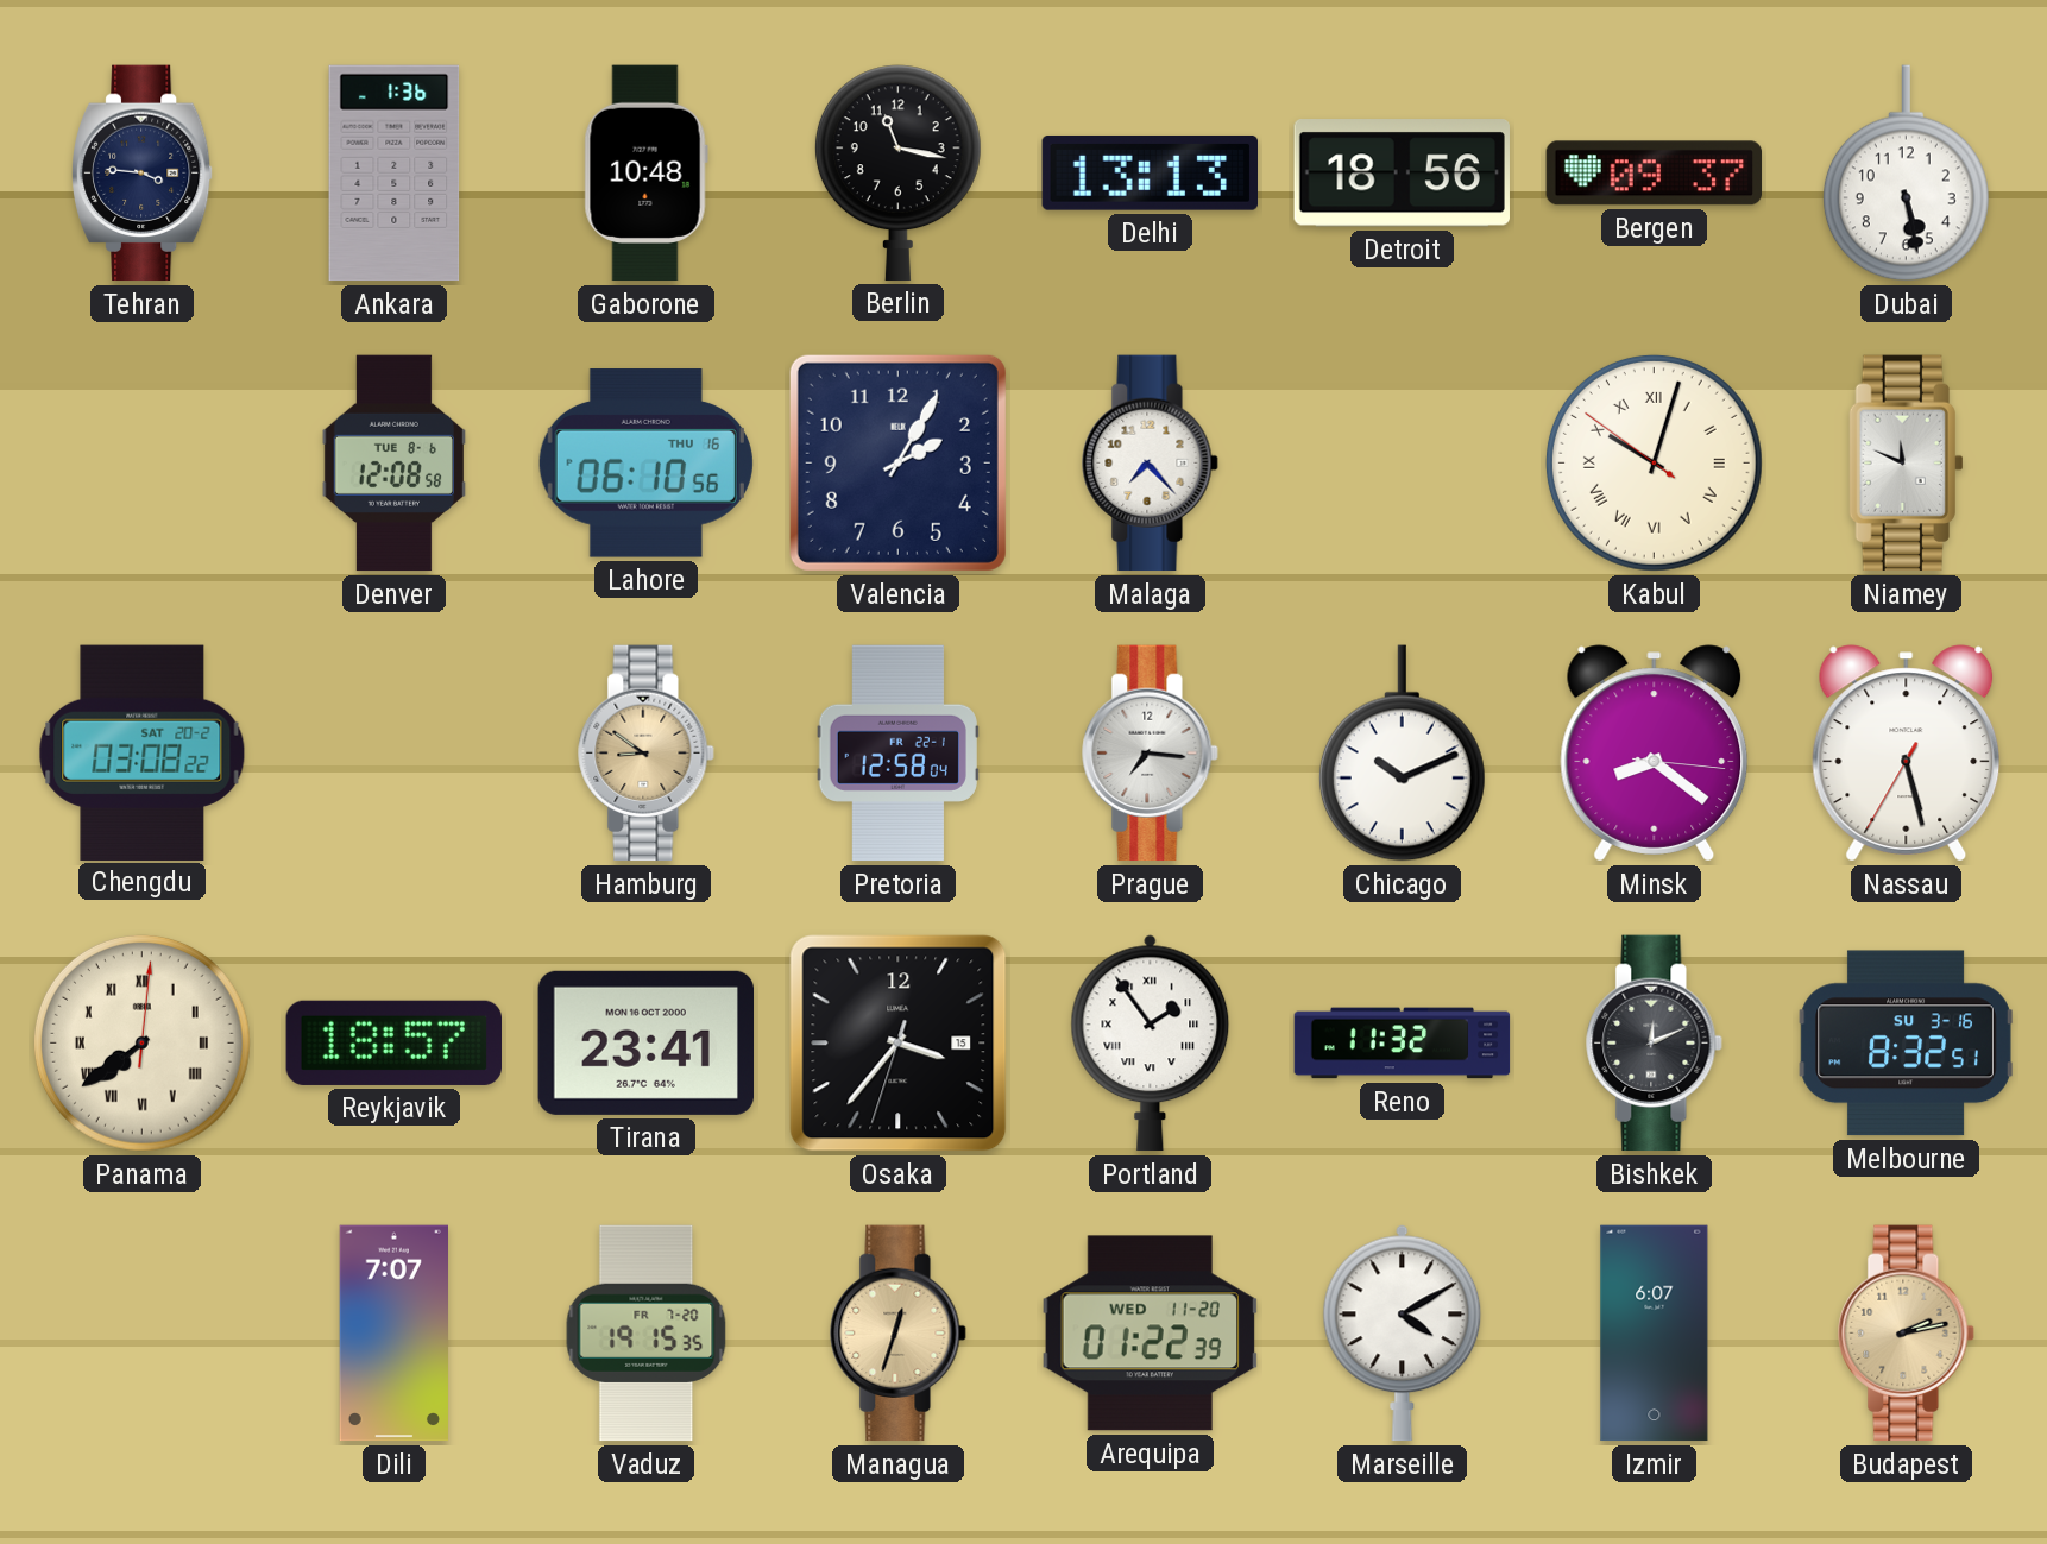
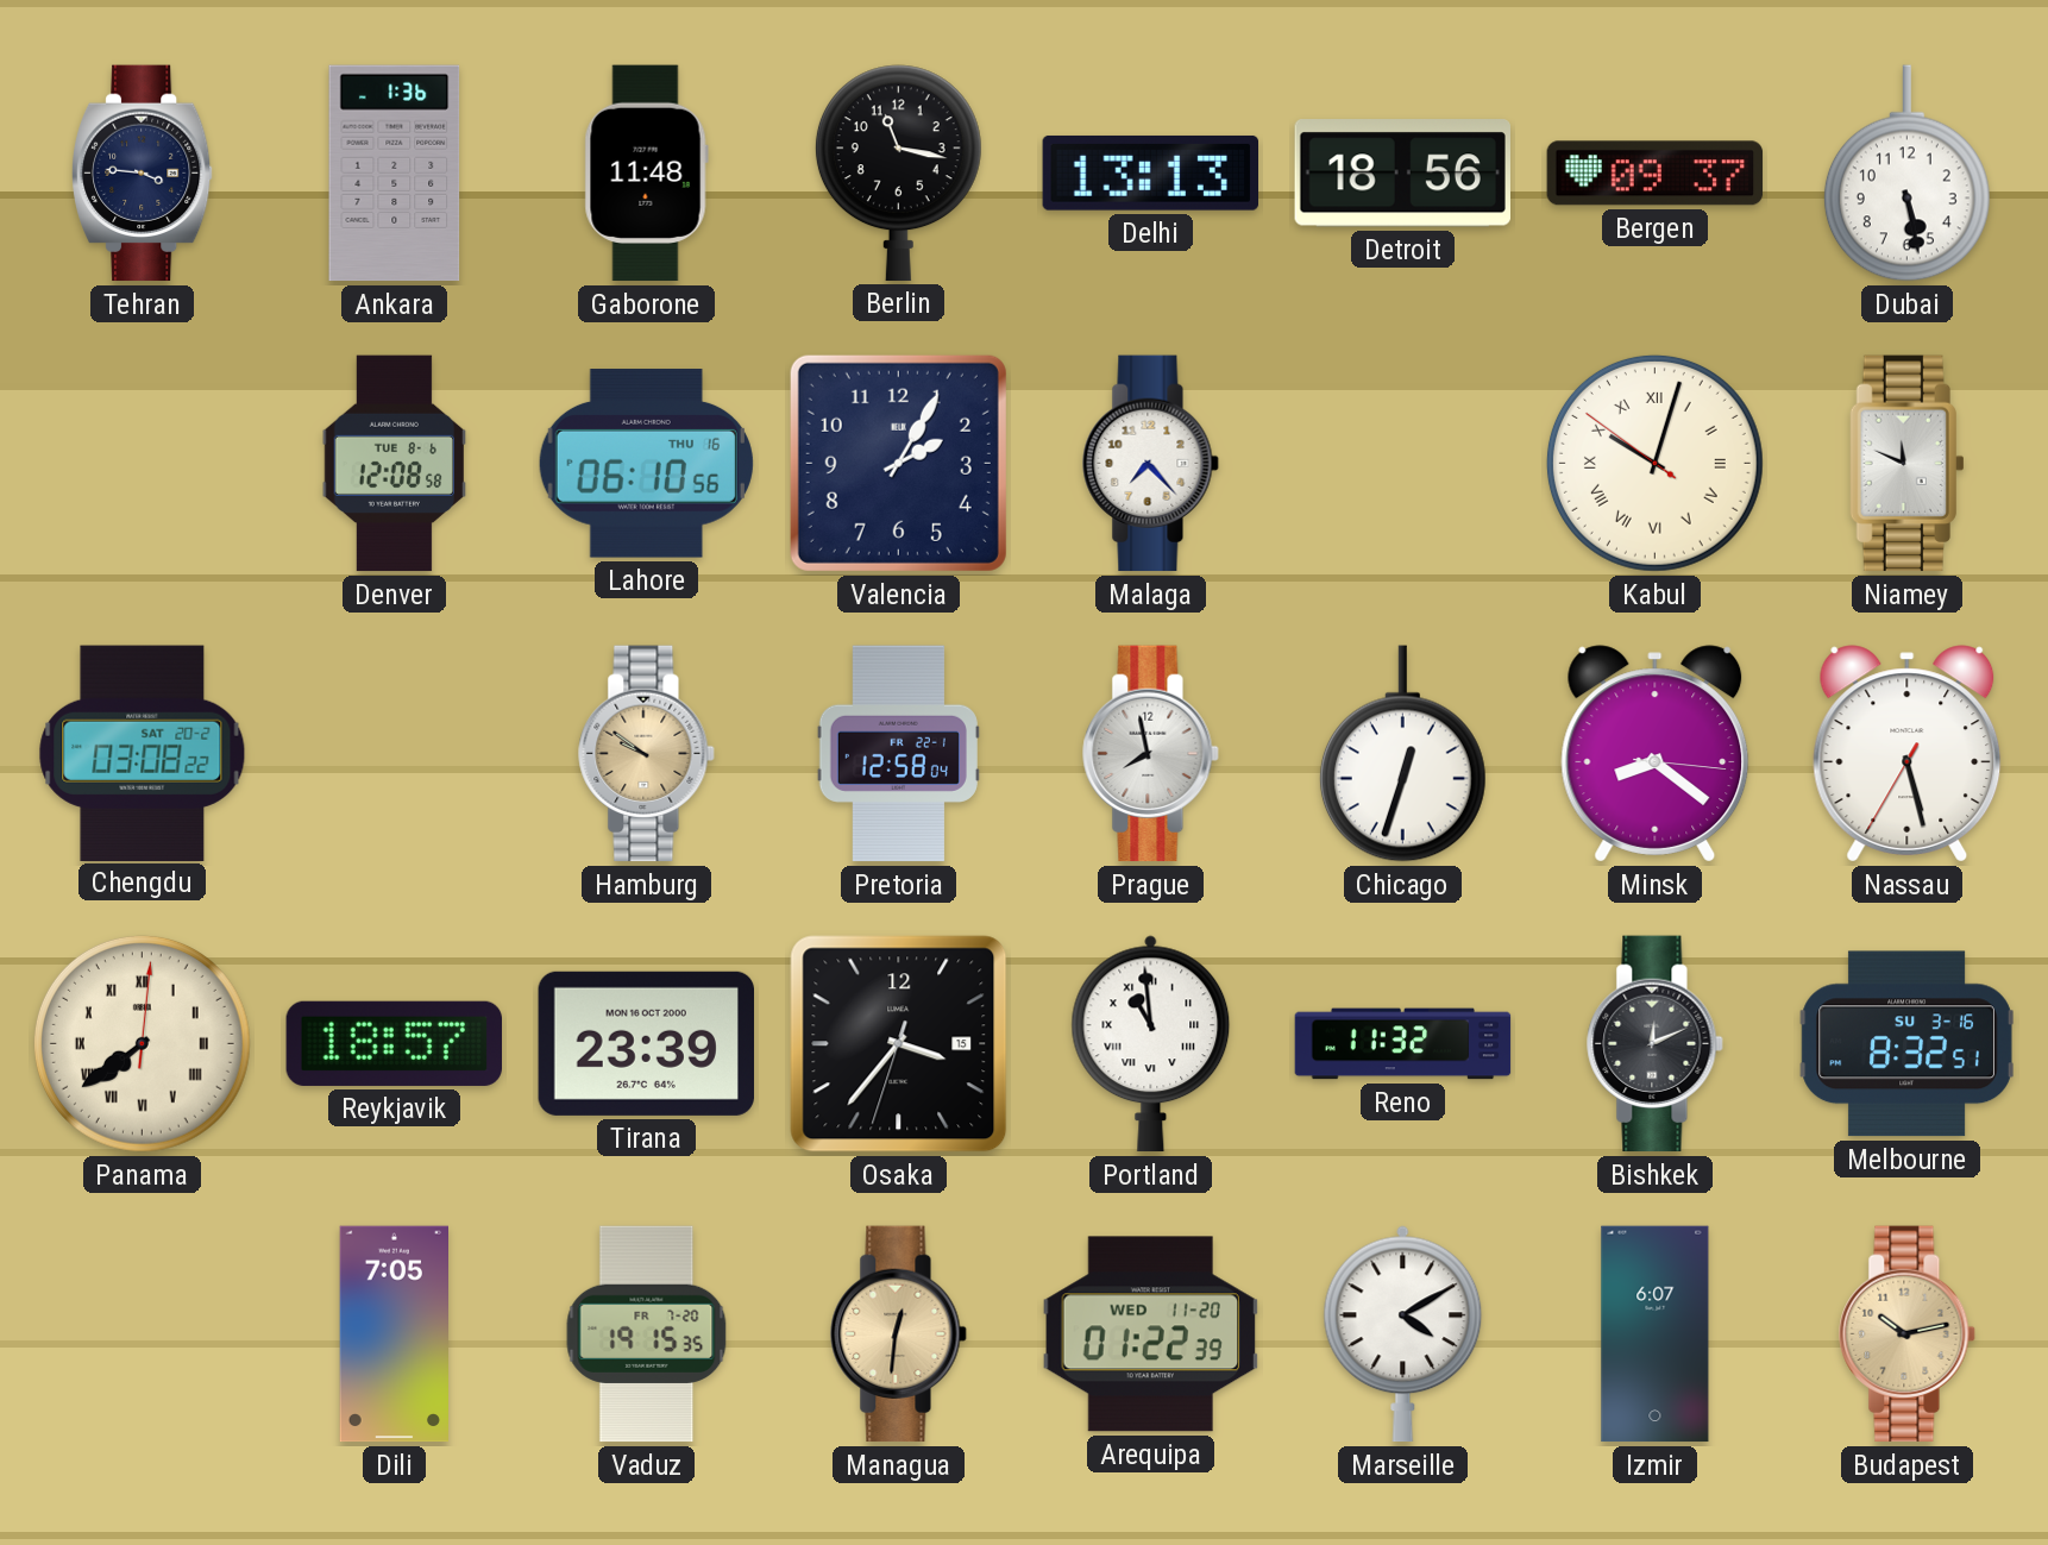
Gaborone: 10:48 -> 11:48 (646, 174)
Hamburg: 8:51 -> 9:51 (647, 754)
Prague: 7:16 -> 7:58 (1151, 754)
Chicago: 10:11 -> 12:33 (1402, 754)
Tirana: 23:41 -> 23:39 (646, 1043)
Portland: 1:54 -> 10:59 (1151, 1044)
Dili: 7:07 -> 7:05 (394, 1334)
Managua: 12:33 -> 12:31 (899, 1334)
Budapest: 2:13 -> 10:13 (1908, 1334)
